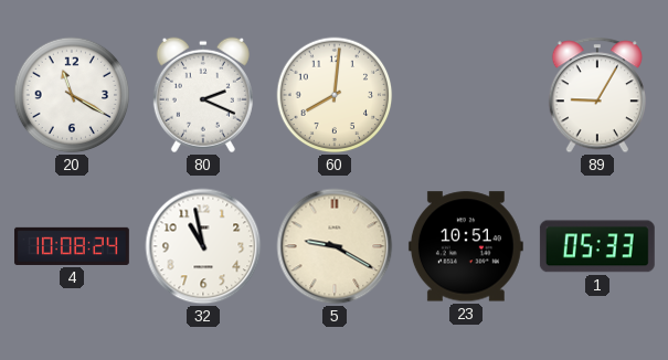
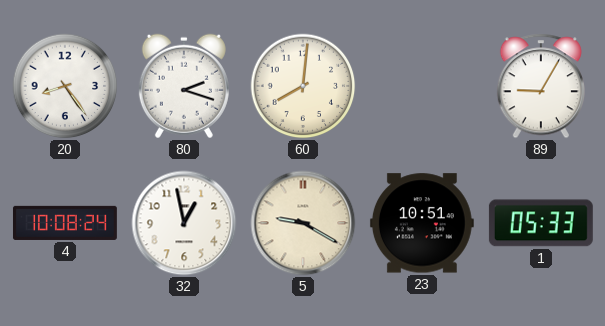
20: 11:20 -> 8:24 (65, 86)
80: 2:19 -> 2:18 (184, 86)
32: 10:58 -> 12:58 (184, 223)
